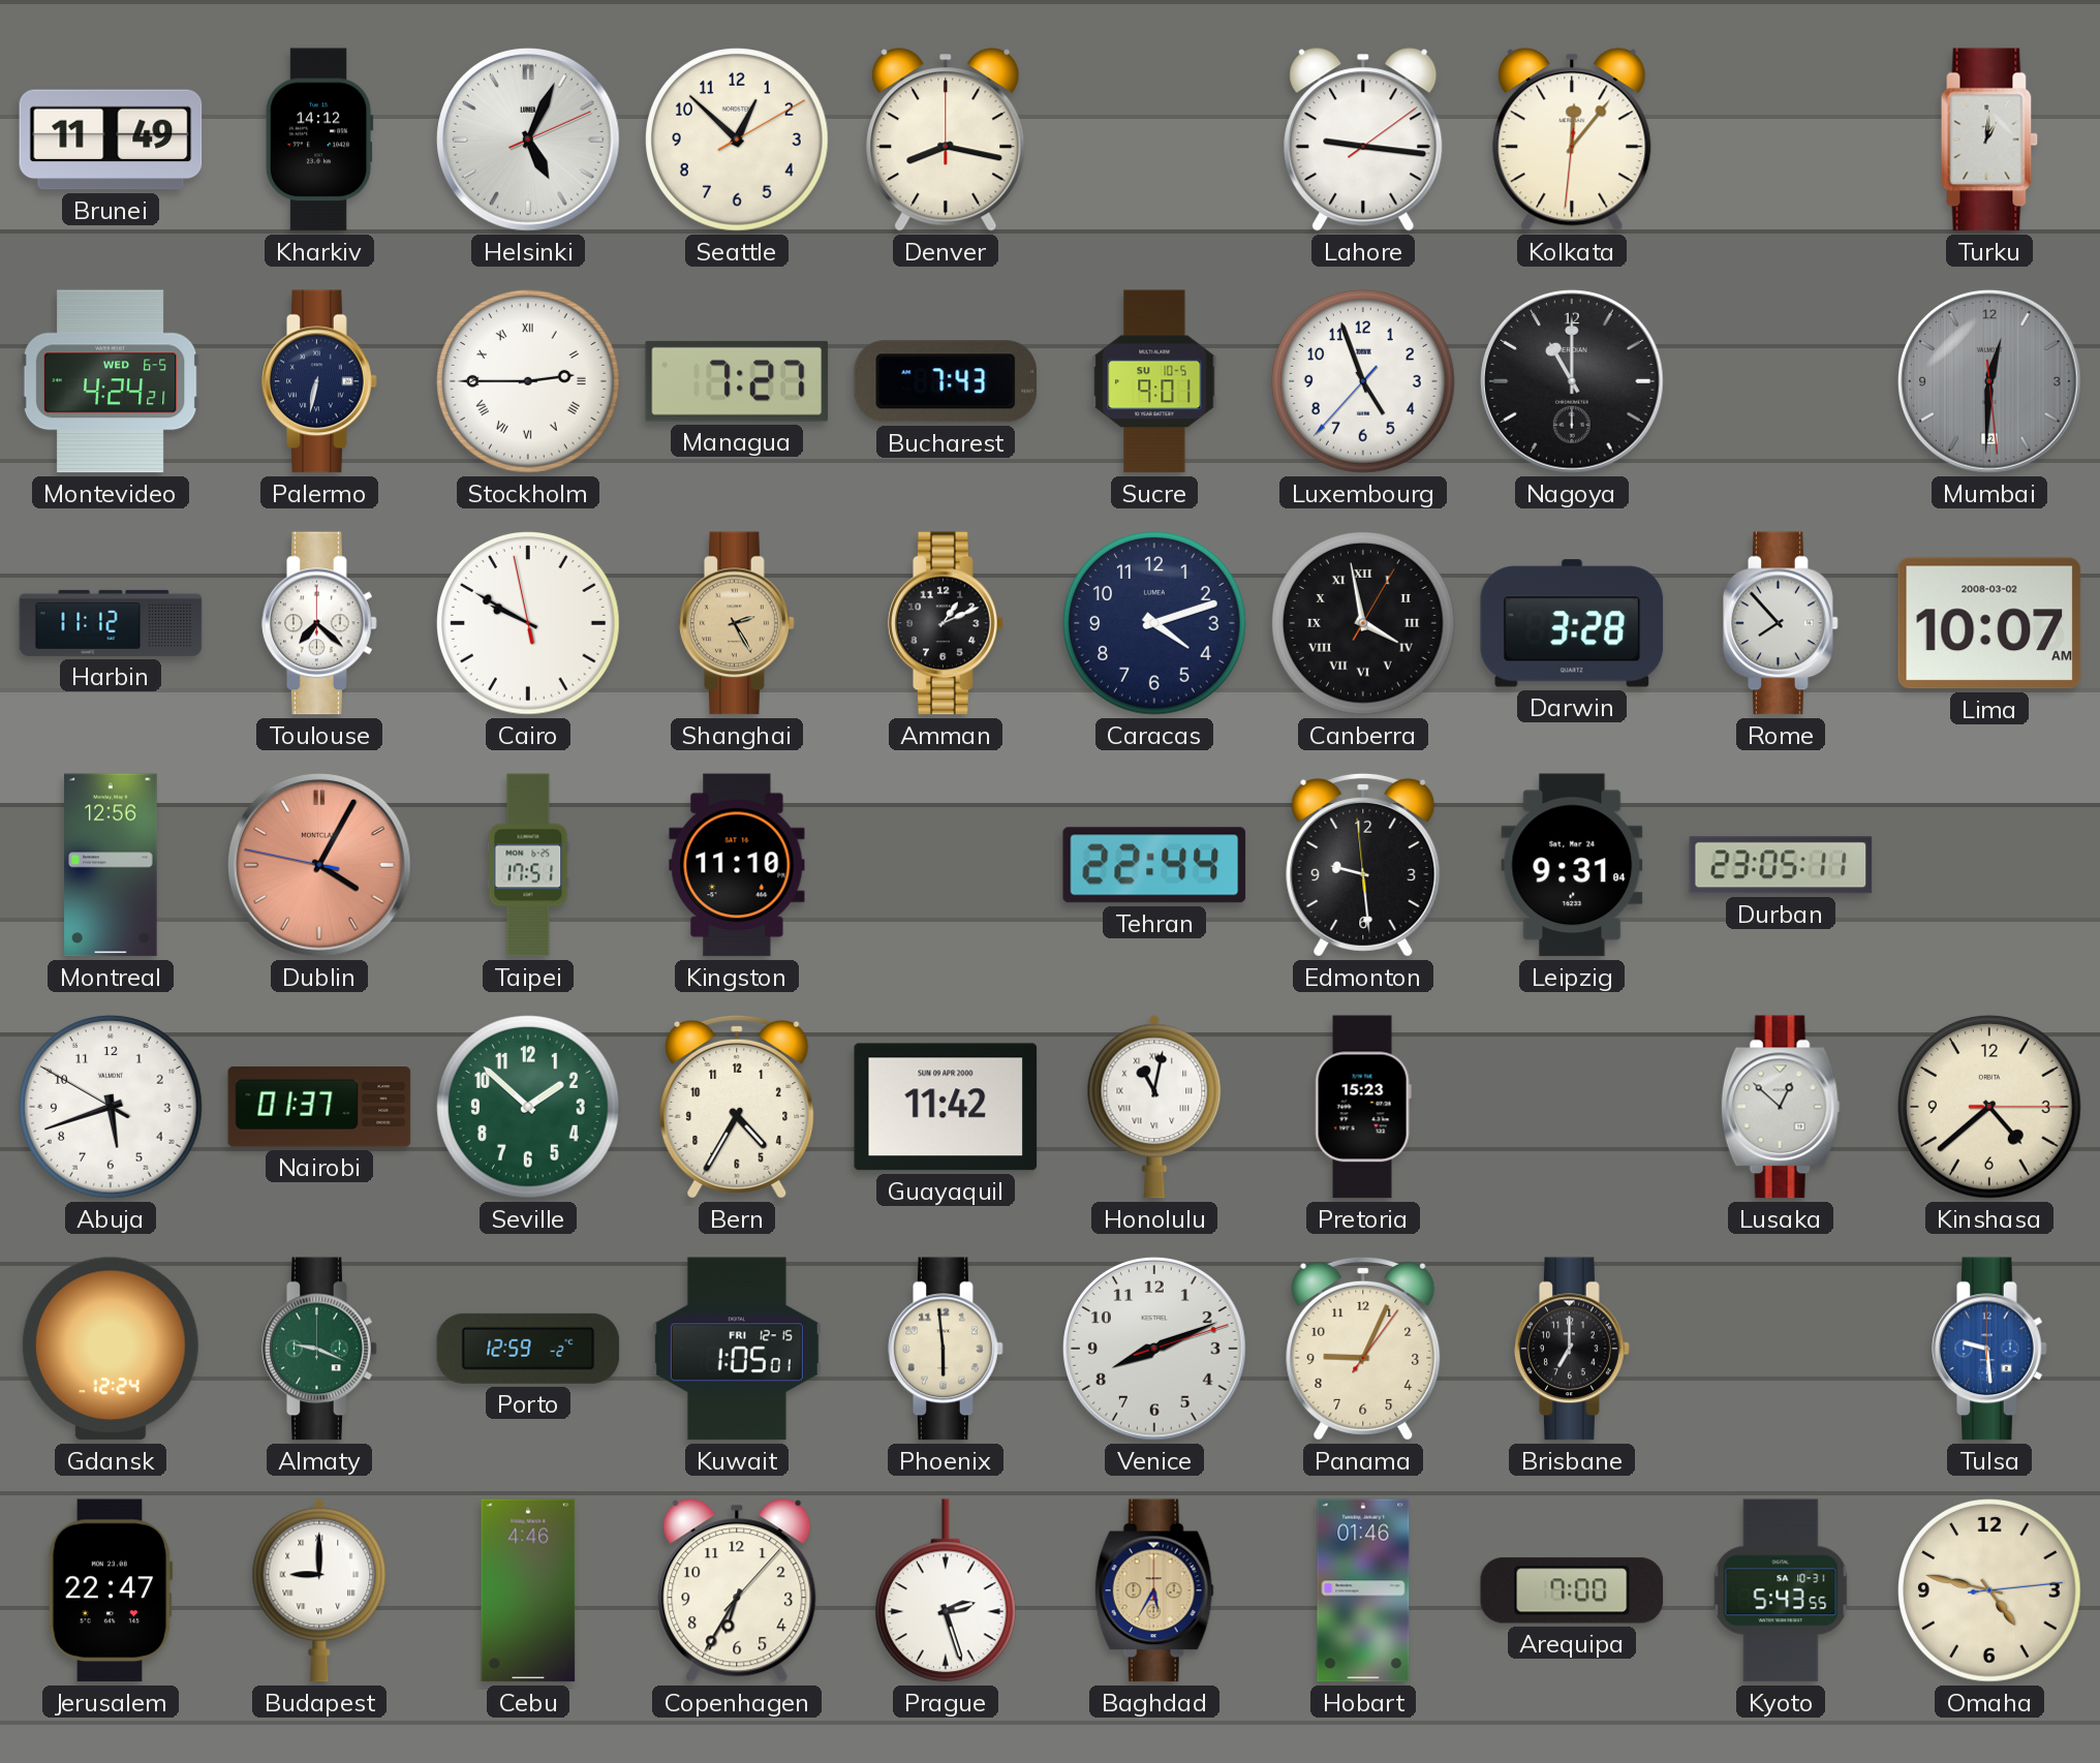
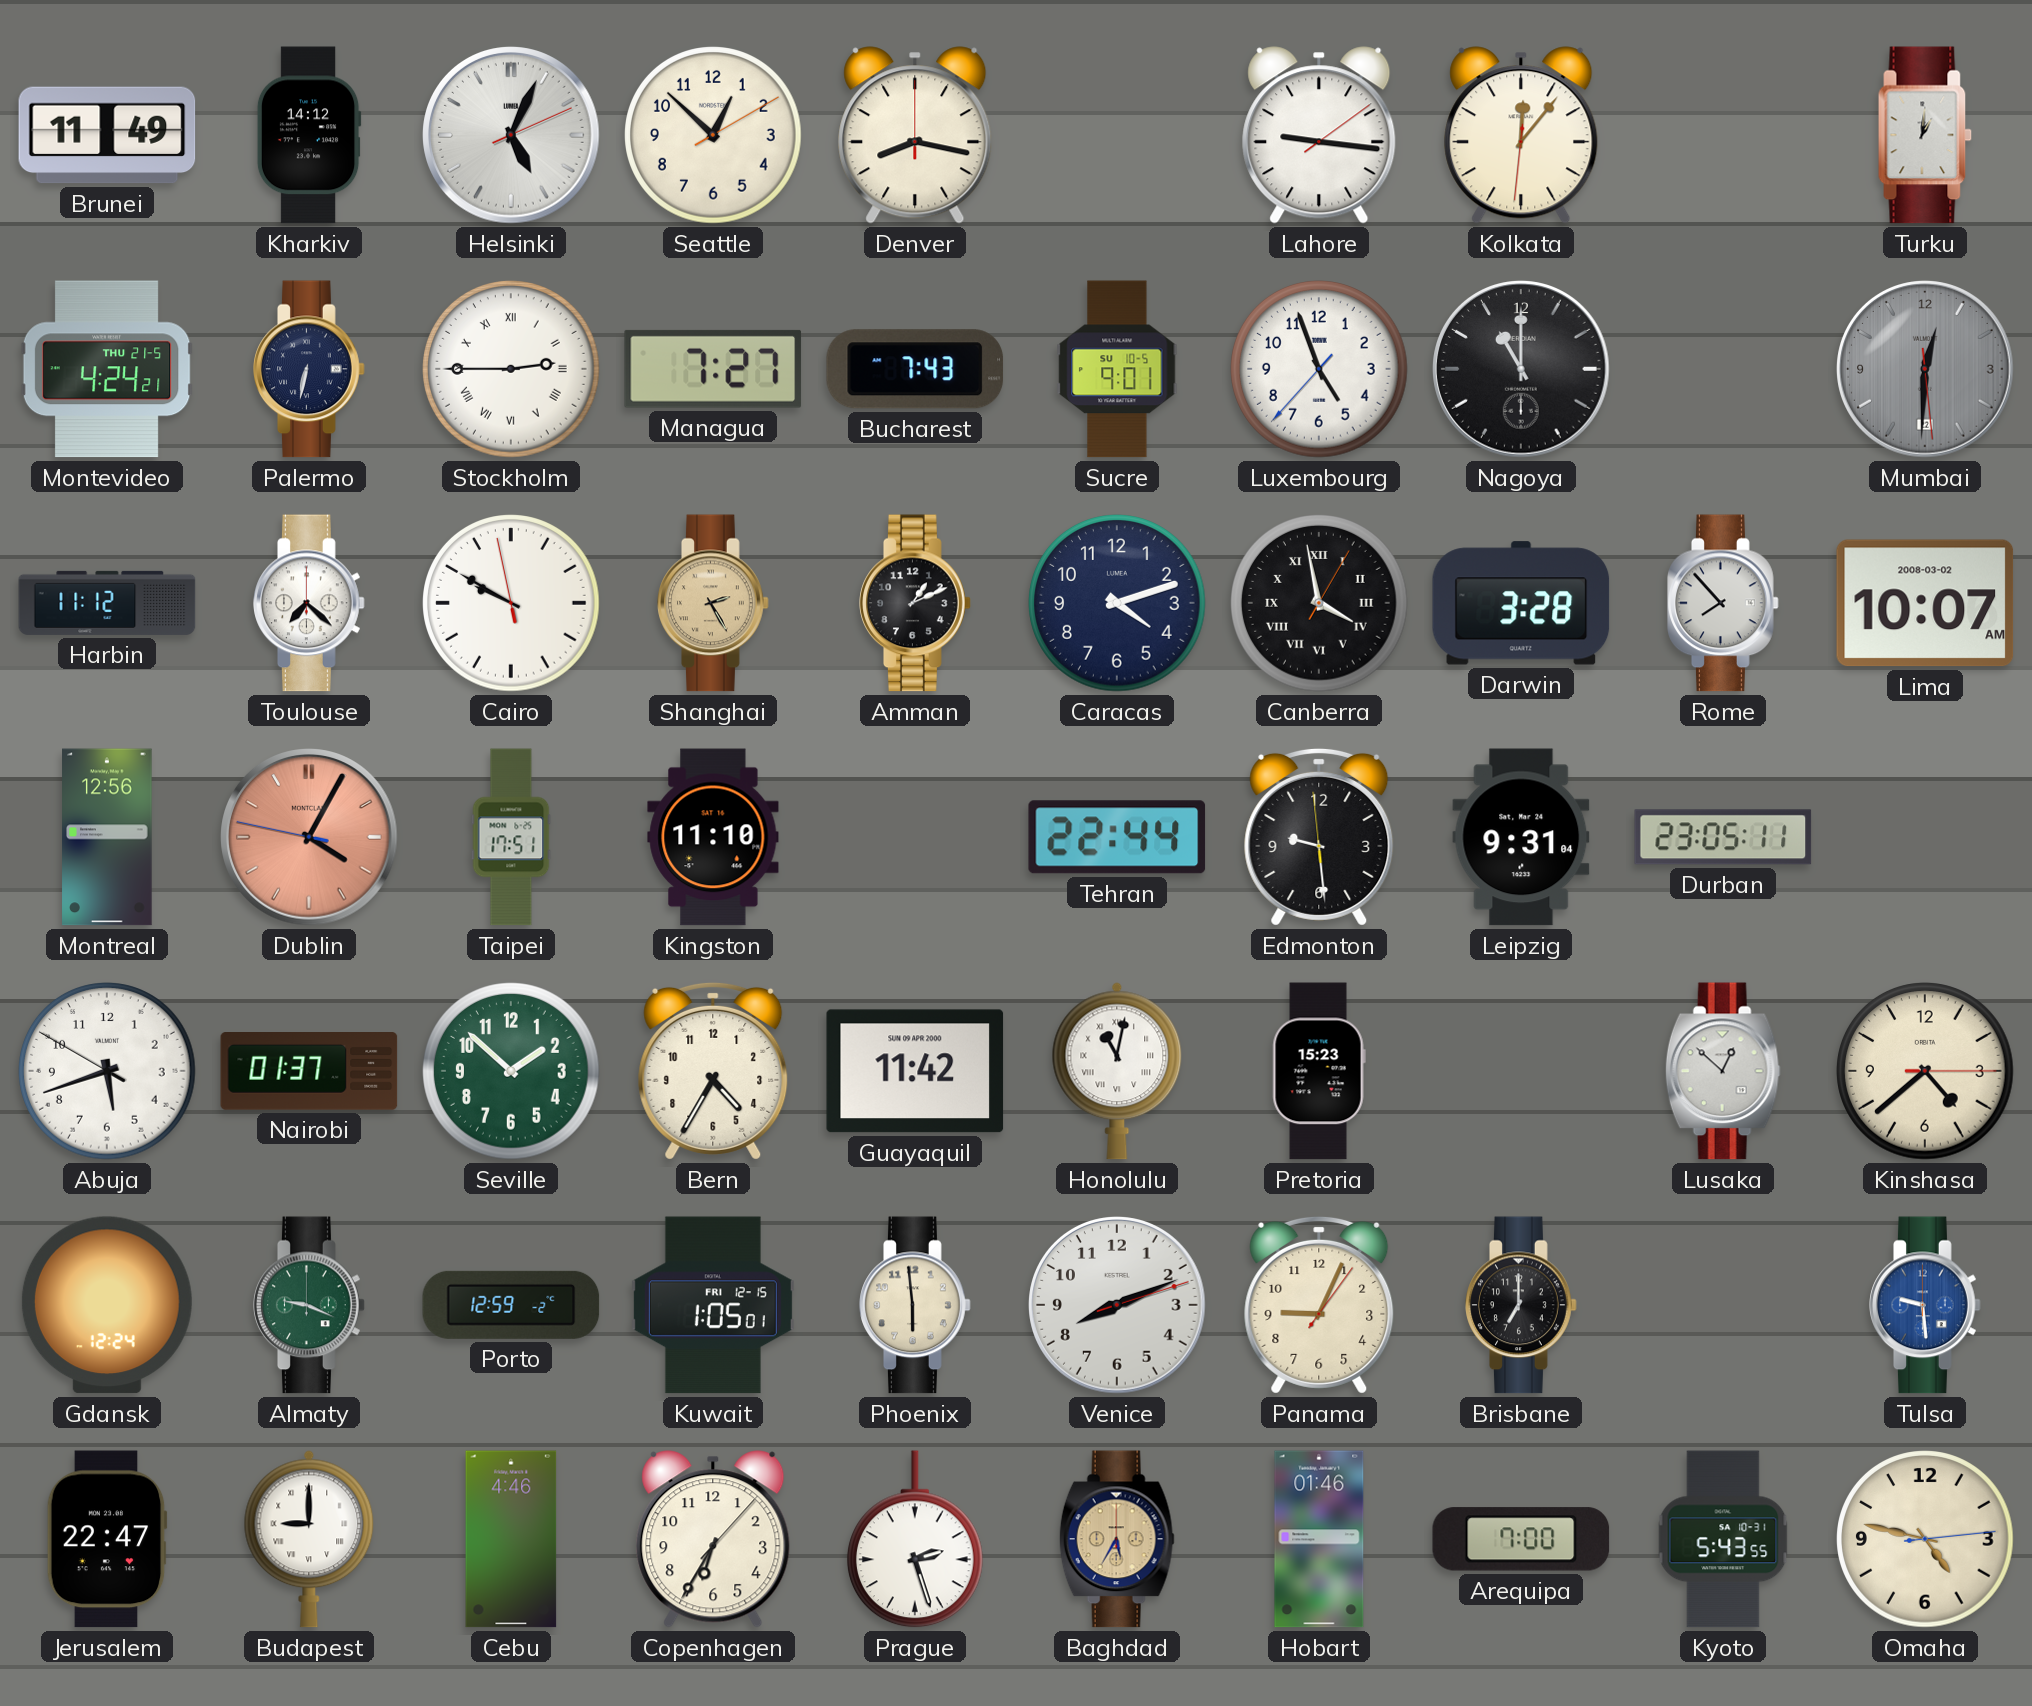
Montevideo date: WED 6-5 -> THU 21-5 (107, 369)
